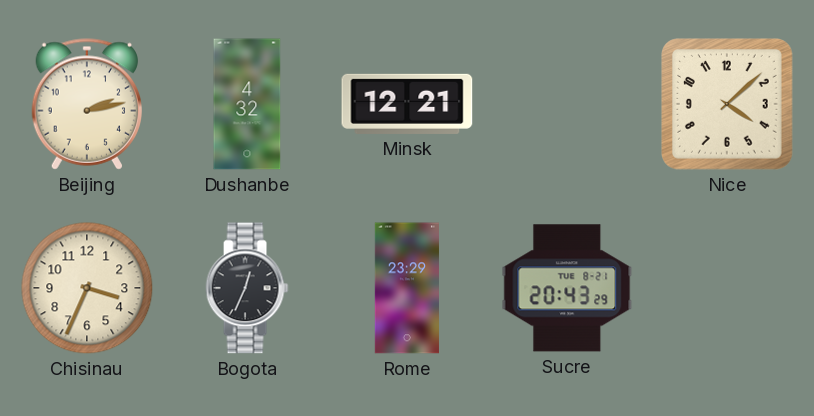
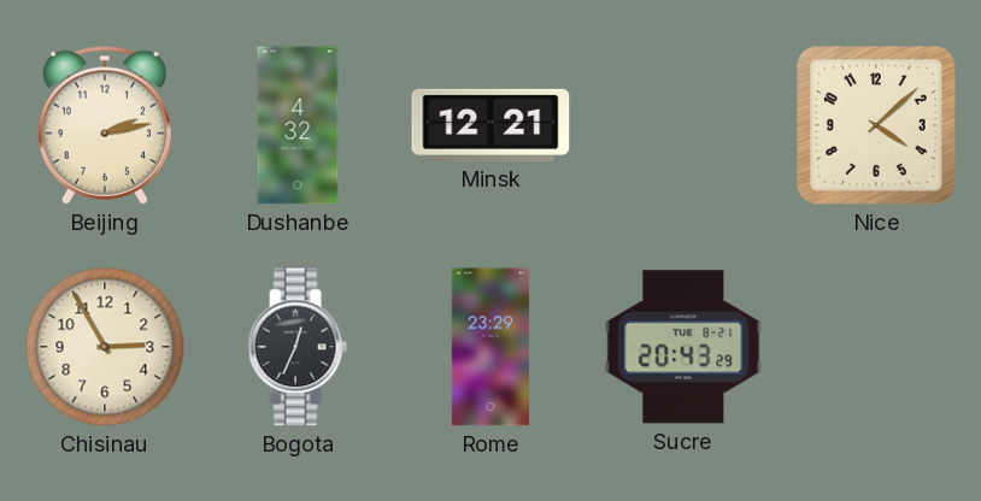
Chisinau: 3:34 -> 2:55 (105, 347)
